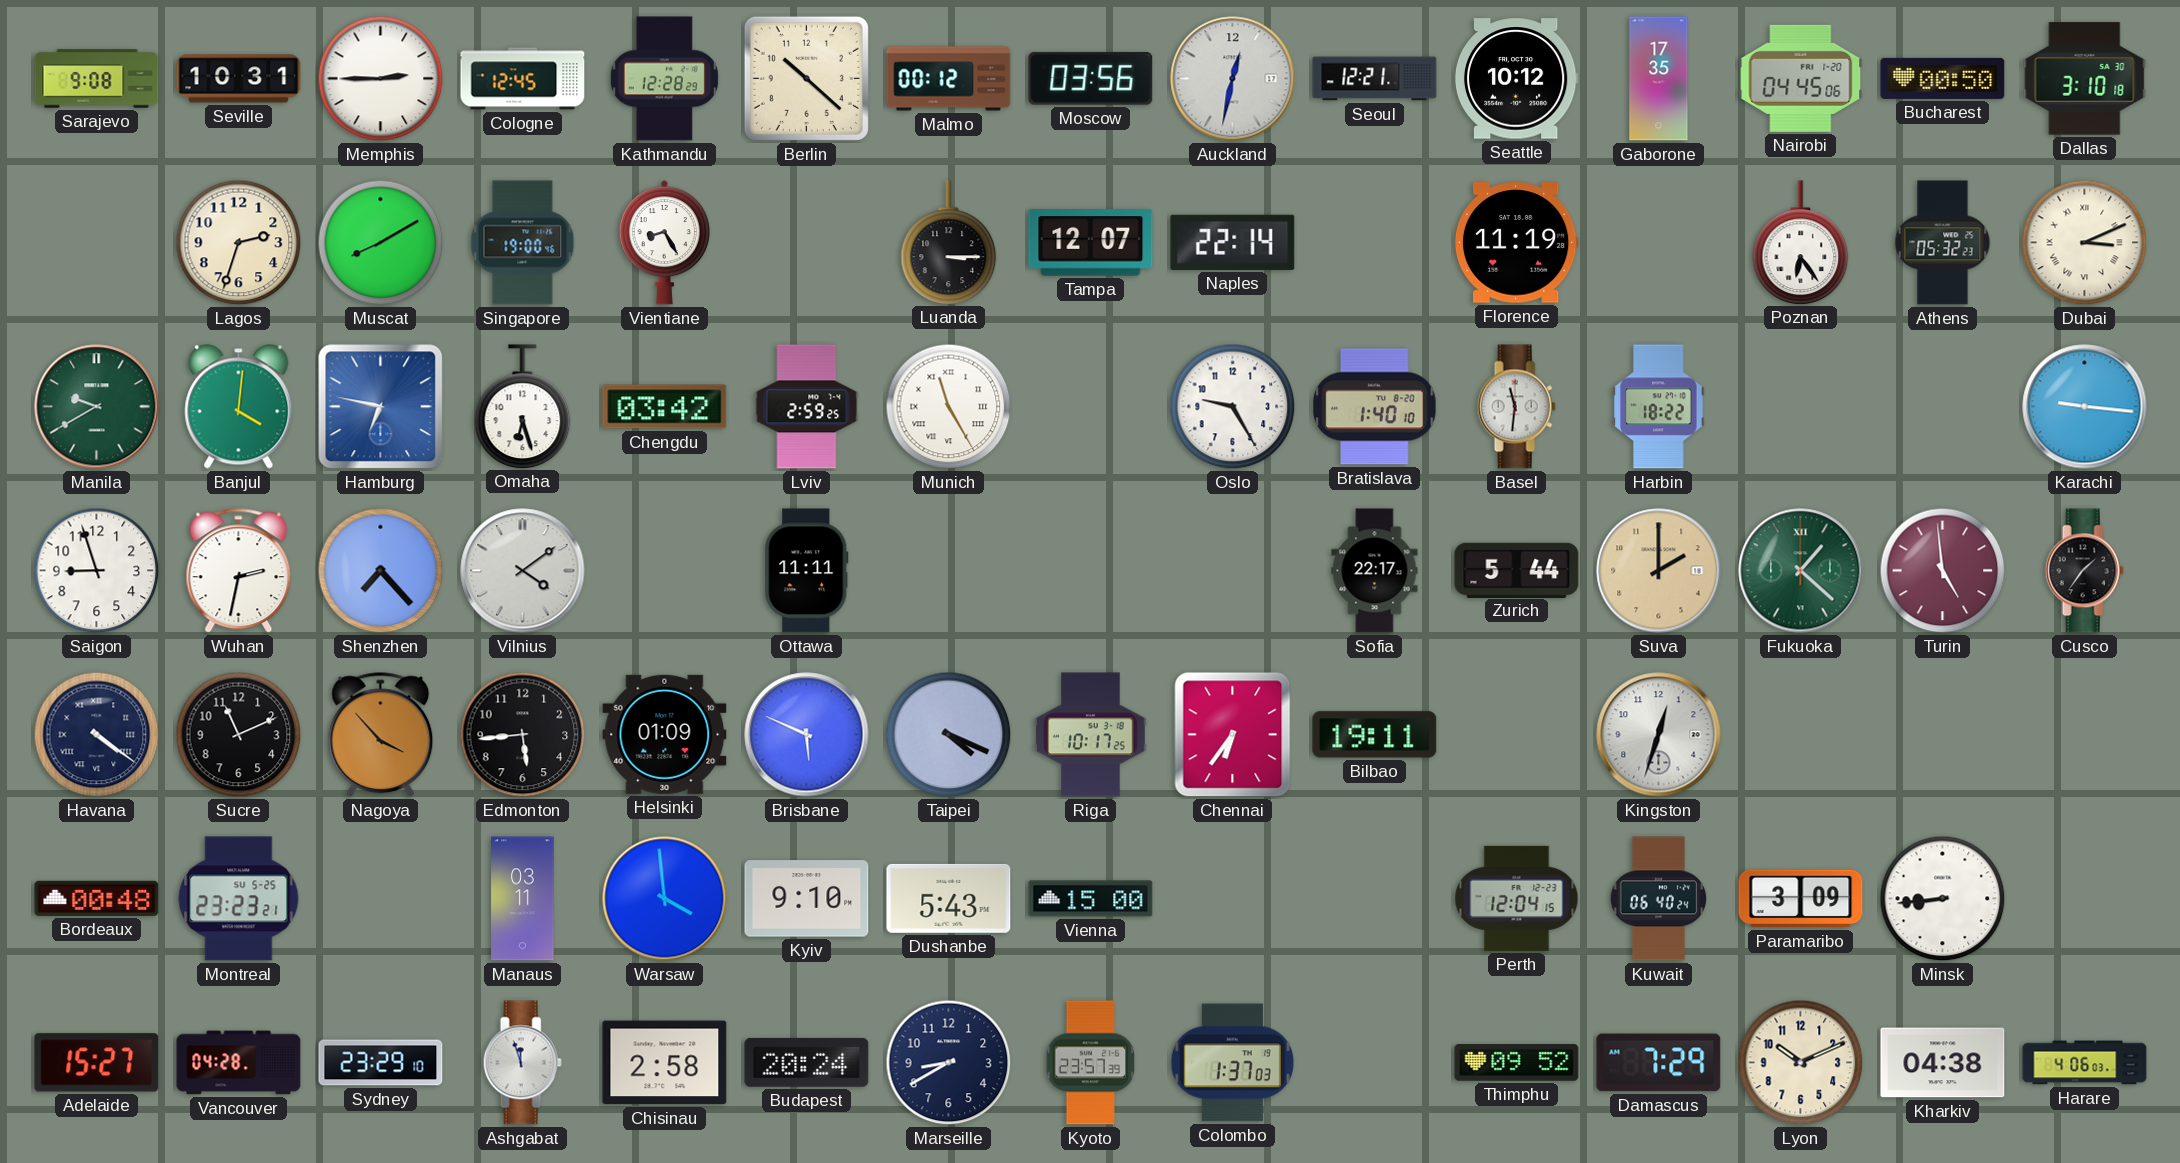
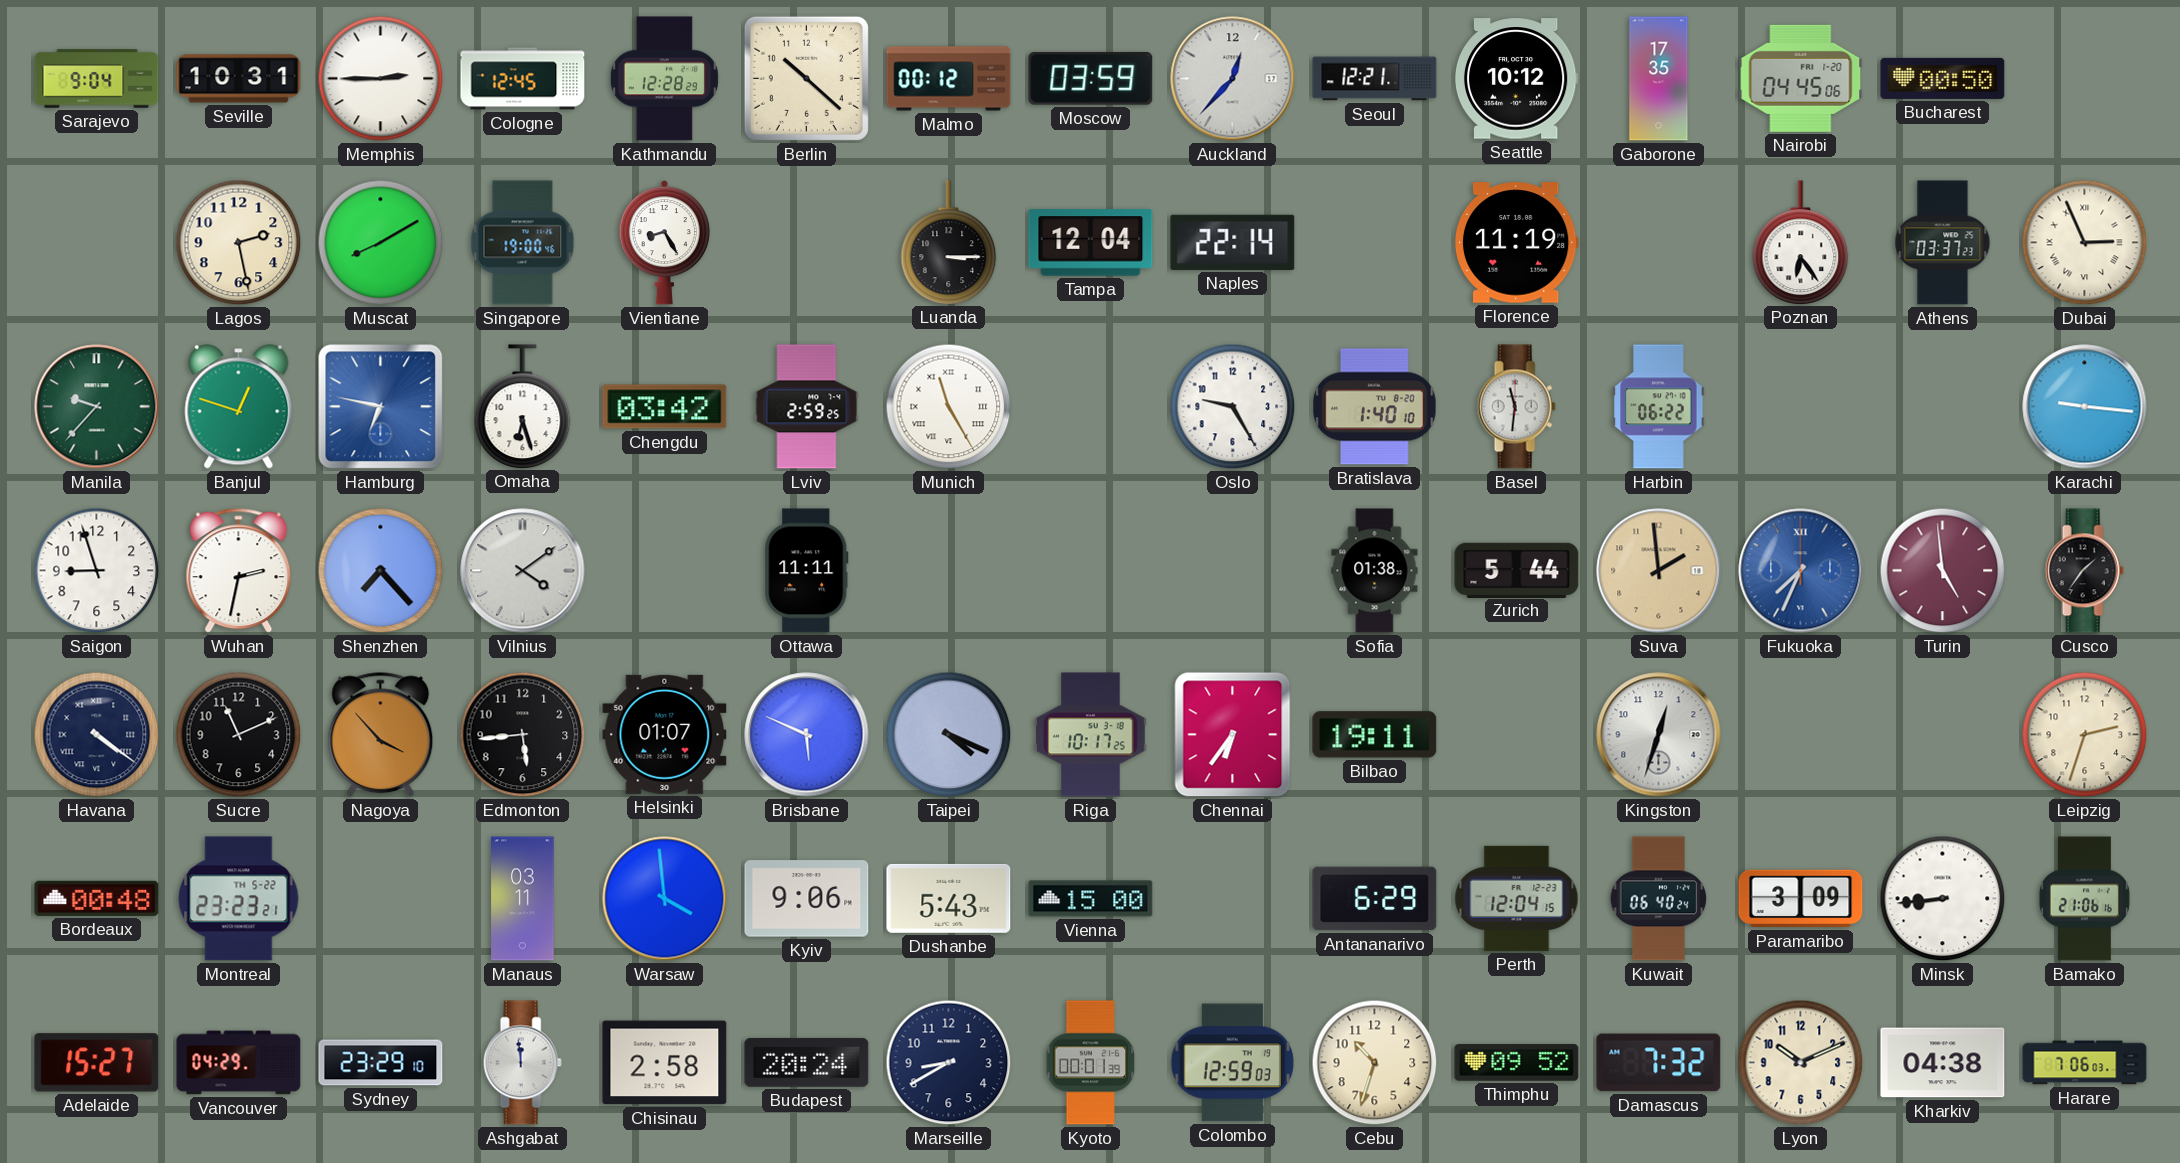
Sarajevo: 9:08 -> 9:04 (97, 79)
Moscow: 03:56 -> 03:59 (1091, 78)
Auckland: 12:32 -> 12:37 (1233, 79)
Dallas: 3:10 -> none (2085, 79)
Lagos: 2:33 -> 2:28 (239, 243)
Tampa: 12:07 -> 12:04 (1091, 243)
Athens: 05:32 -> 03:37 (1943, 243)
Dubai: 3:11 -> 2:56 (2085, 243)
Manila: 9:40 -> 9:37 (97, 407)
Banjul: 4:01 -> 12:48 (239, 407)
Harbin: 18:22 -> 06:22 (1659, 407)
Sofia: 22:17 -> 01:38 (1375, 571)
Suva: 2:00 -> 1:59 (1659, 571)
Fukuoka: 1:22 -> 7:34 (1801, 571)
Fukuoka dial: green -> blue (1801, 571)
Helsinki: 01:09 -> 01:07 (665, 734)
Leipzig: none -> 2:33 (2085, 735)
Montreal date: SU 5-25 -> TH 5-22 (239, 899)
Kyiv: 9:10 -> 9:06 (807, 899)
Antananarivo: none -> 6:29 (1375, 899)
Bamako: none -> 21:06 (2084, 899)
Vancouver: 04:28 -> 04:29 (239, 1063)
Ashgabat: 11:57 -> 11:59 (522, 1063)
Kyoto: 23:57 -> 00:01 (1091, 1063)
Colombo: 1:37 -> 12:59 (1232, 1063)
Cebu: none -> 10:33 (1375, 1063)
Damascus: 7:29 -> 7:32 (1659, 1063)
Harare: 4:06 -> 7:06 (2085, 1063)
